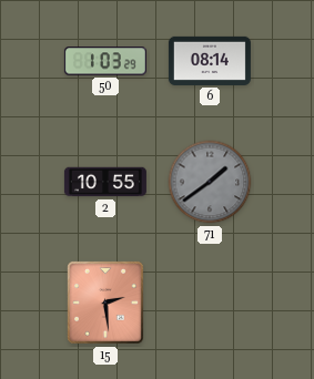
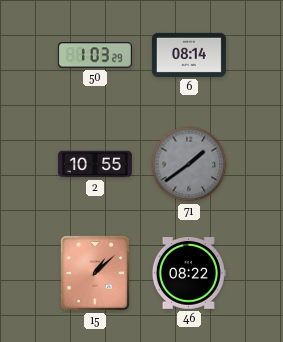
15: 2:29 -> 1:08 (96, 274)
46: none -> 08:22 (188, 274)
